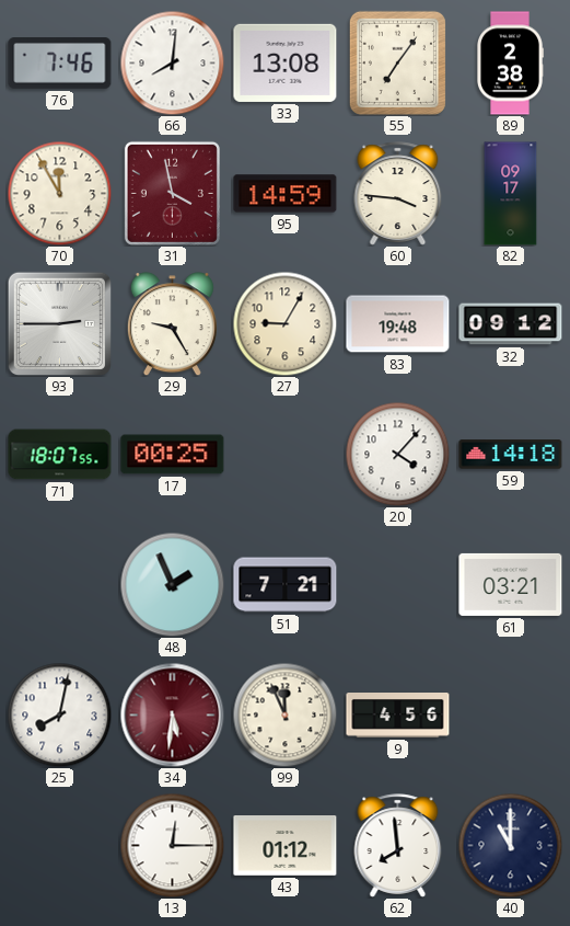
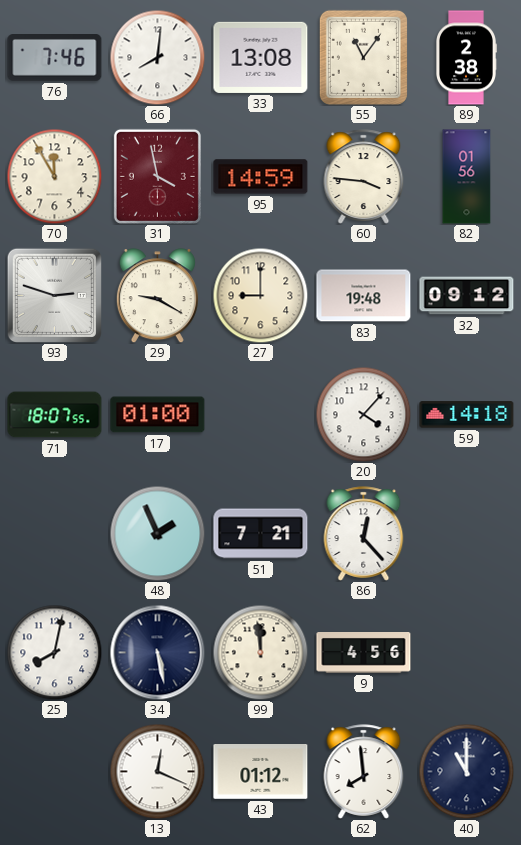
55: 7:06 -> 11:06 (363, 57)
82: 09:17 -> 01:56 (467, 177)
93: 2:45 -> 2:48 (54, 295)
29: 9:25 -> 9:20 (157, 296)
27: 9:05 -> 9:00 (260, 295)
17: 00:25 -> 01:00 (158, 415)
86: none -> 12:23 (364, 534)
61: 03:21 -> none (511, 584)
34: 5:31 -> 5:28 (157, 652)
34 dial: burgundy -> navy (157, 652)
99: 11:56 -> 11:59 (260, 652)
13: 12:15 -> 12:19 (157, 771)
